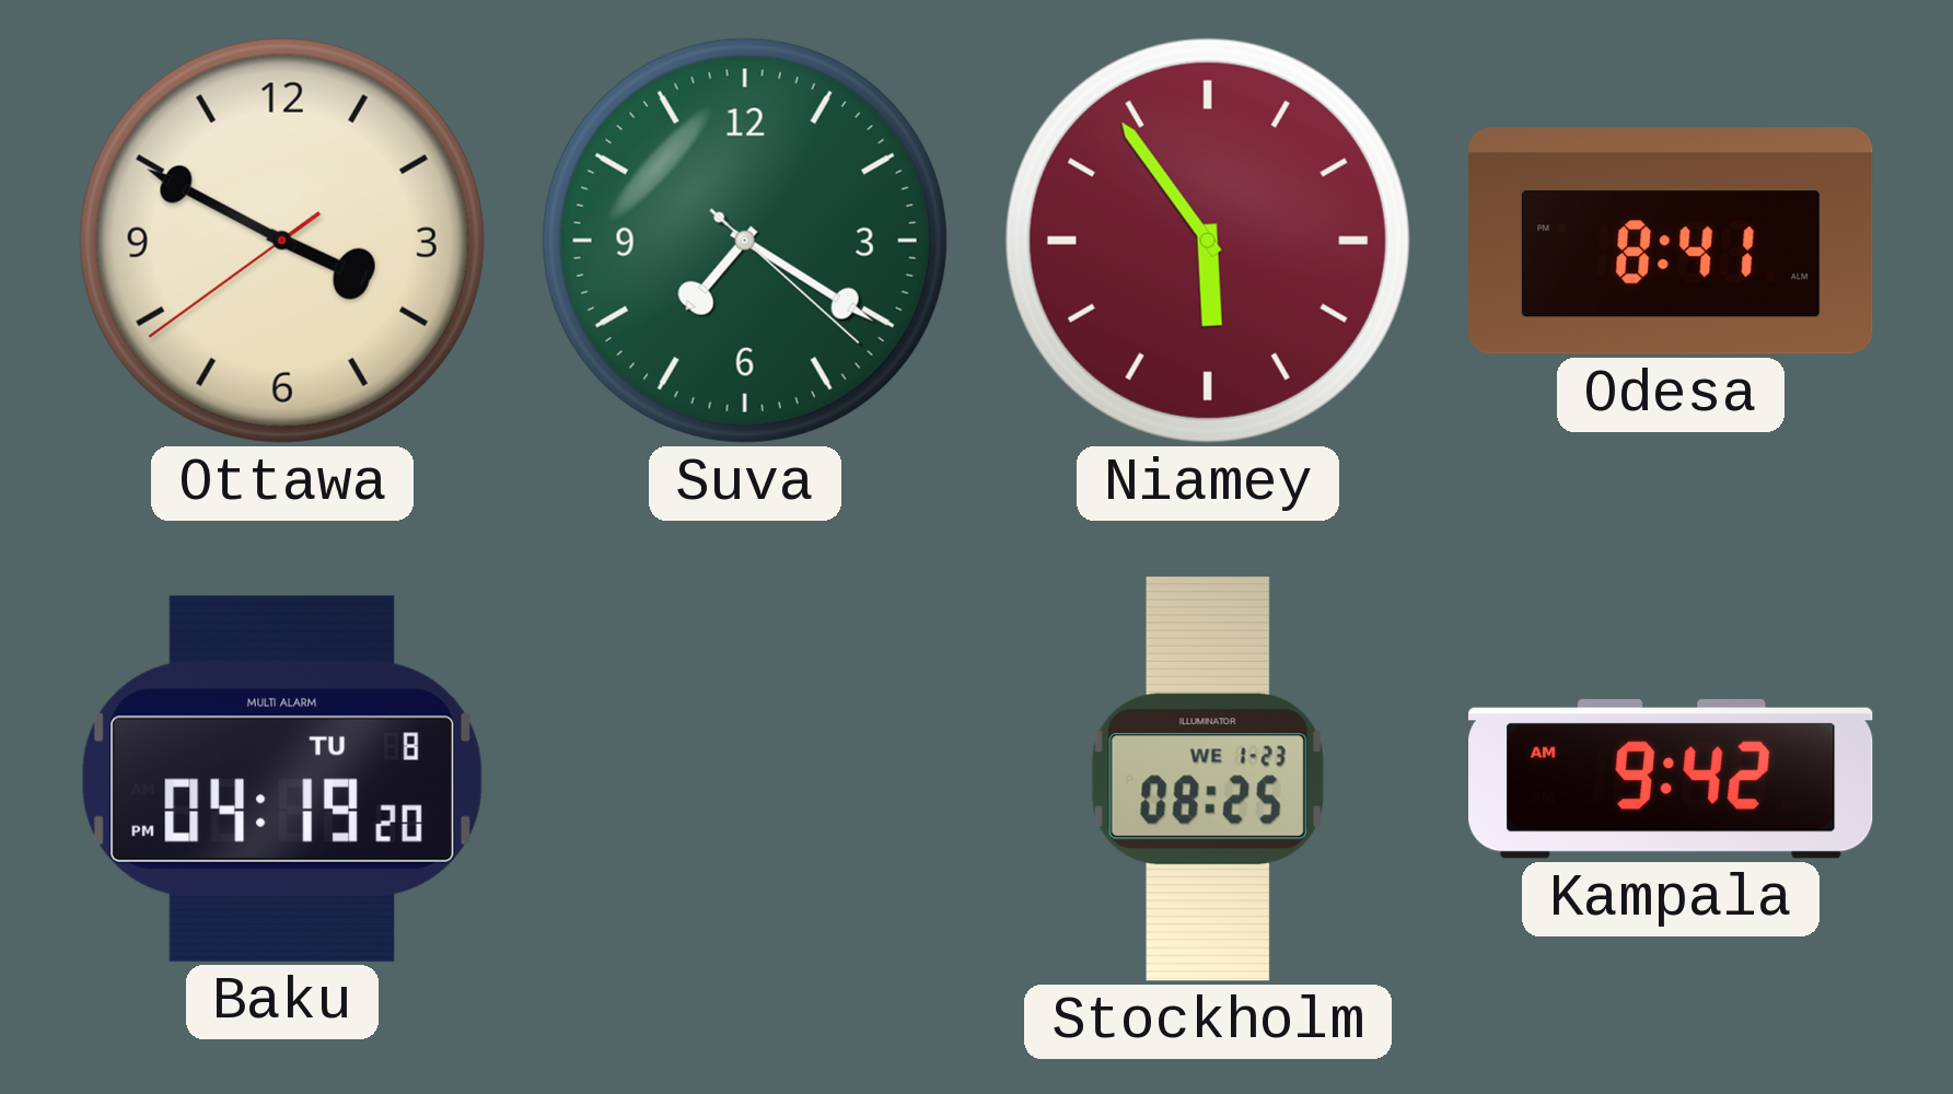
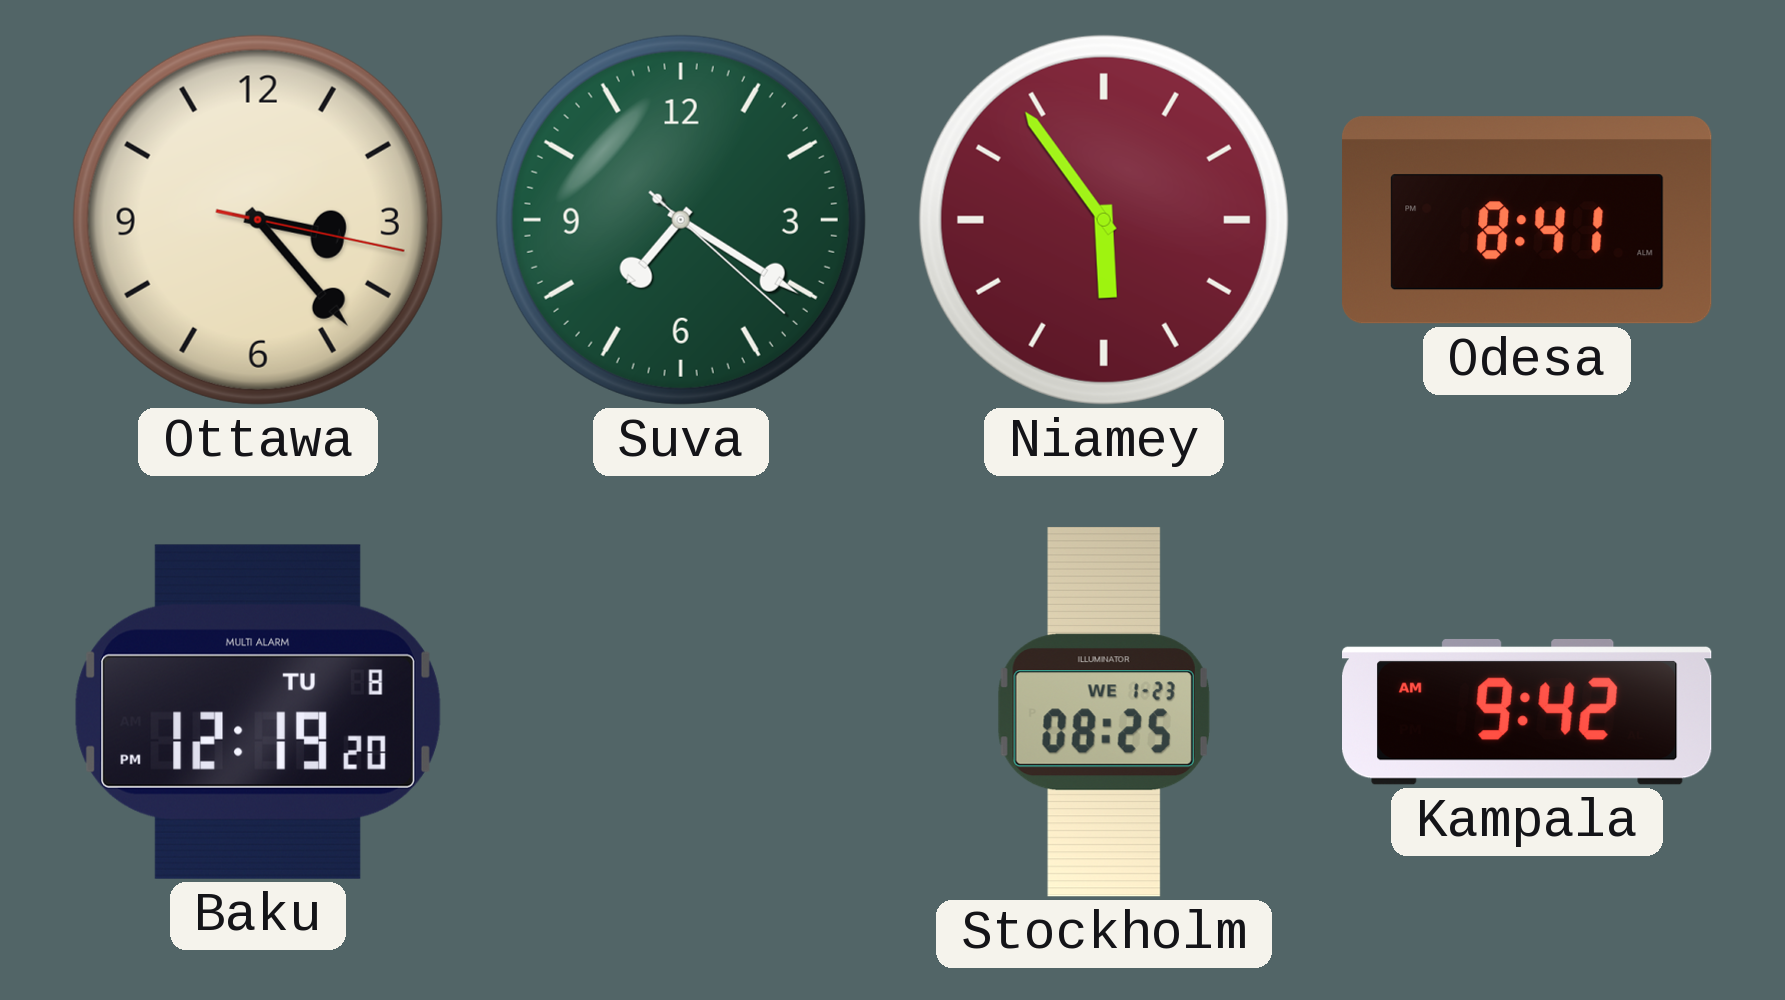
Ottawa: 3:49 -> 3:23 (258, 220)
Baku: 04:19 -> 12:19 (258, 712)
